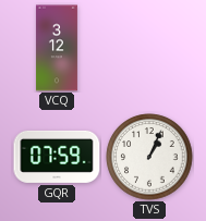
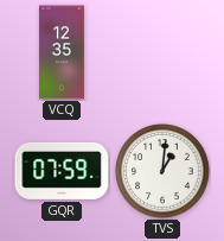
VCQ: 3:12 -> 12:35 (62, 52)
TVS: 1:04 -> 1:01 (162, 171)
